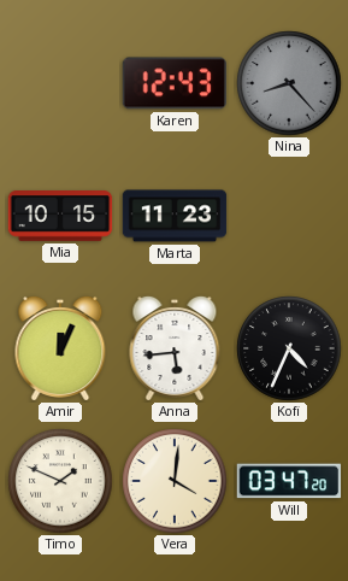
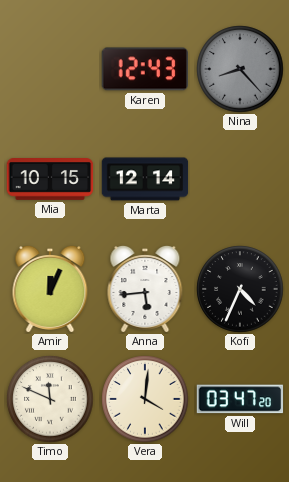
Marta: 11:23 -> 12:14 (145, 179)
Timo: 1:49 -> 11:49 (50, 399)
